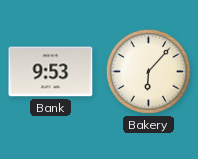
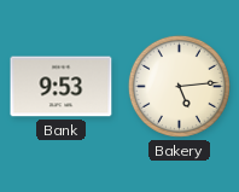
Bakery: 6:07 -> 5:14 (179, 86)
